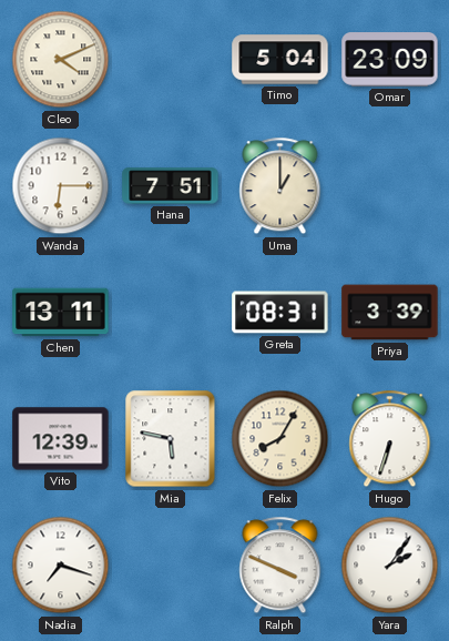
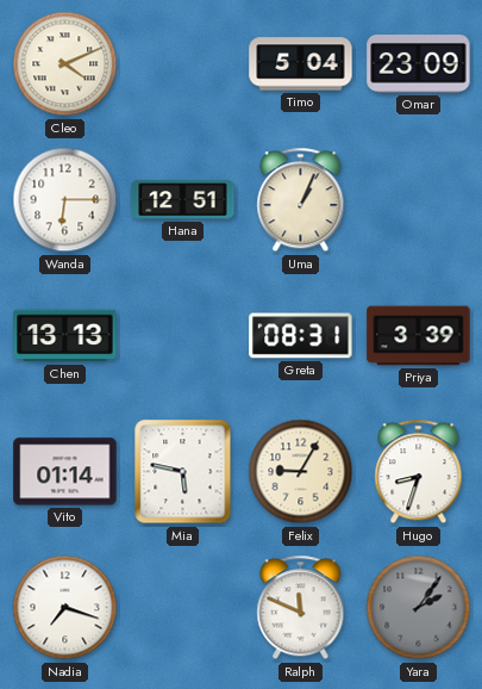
Hana: 7:51 -> 12:51 (183, 200)
Uma: 1:00 -> 1:04 (301, 200)
Chen: 13:11 -> 13:13 (65, 336)
Vito: 12:39 -> 01:14 (65, 472)
Felix: 8:05 -> 9:05 (301, 472)
Hugo: 6:33 -> 8:33 (419, 472)
Ralph: 3:49 -> 11:49 (301, 608)
Yara dial: white -> grey (419, 608)
